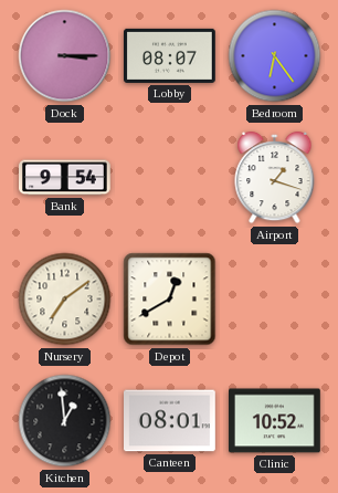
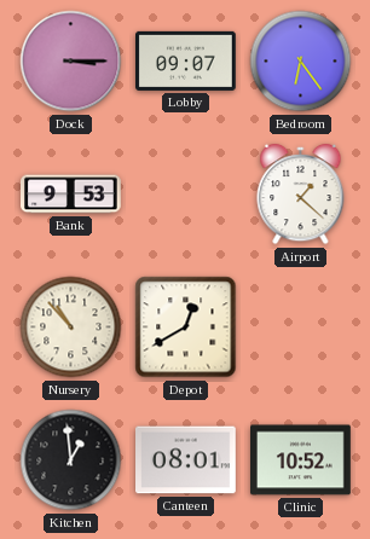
Lobby: 08:07 -> 09:07 (186, 60)
Bank: 9:54 -> 9:53 (71, 195)
Airport: 1:18 -> 1:22 (301, 195)
Nursery: 7:09 -> 10:53 (71, 328)
